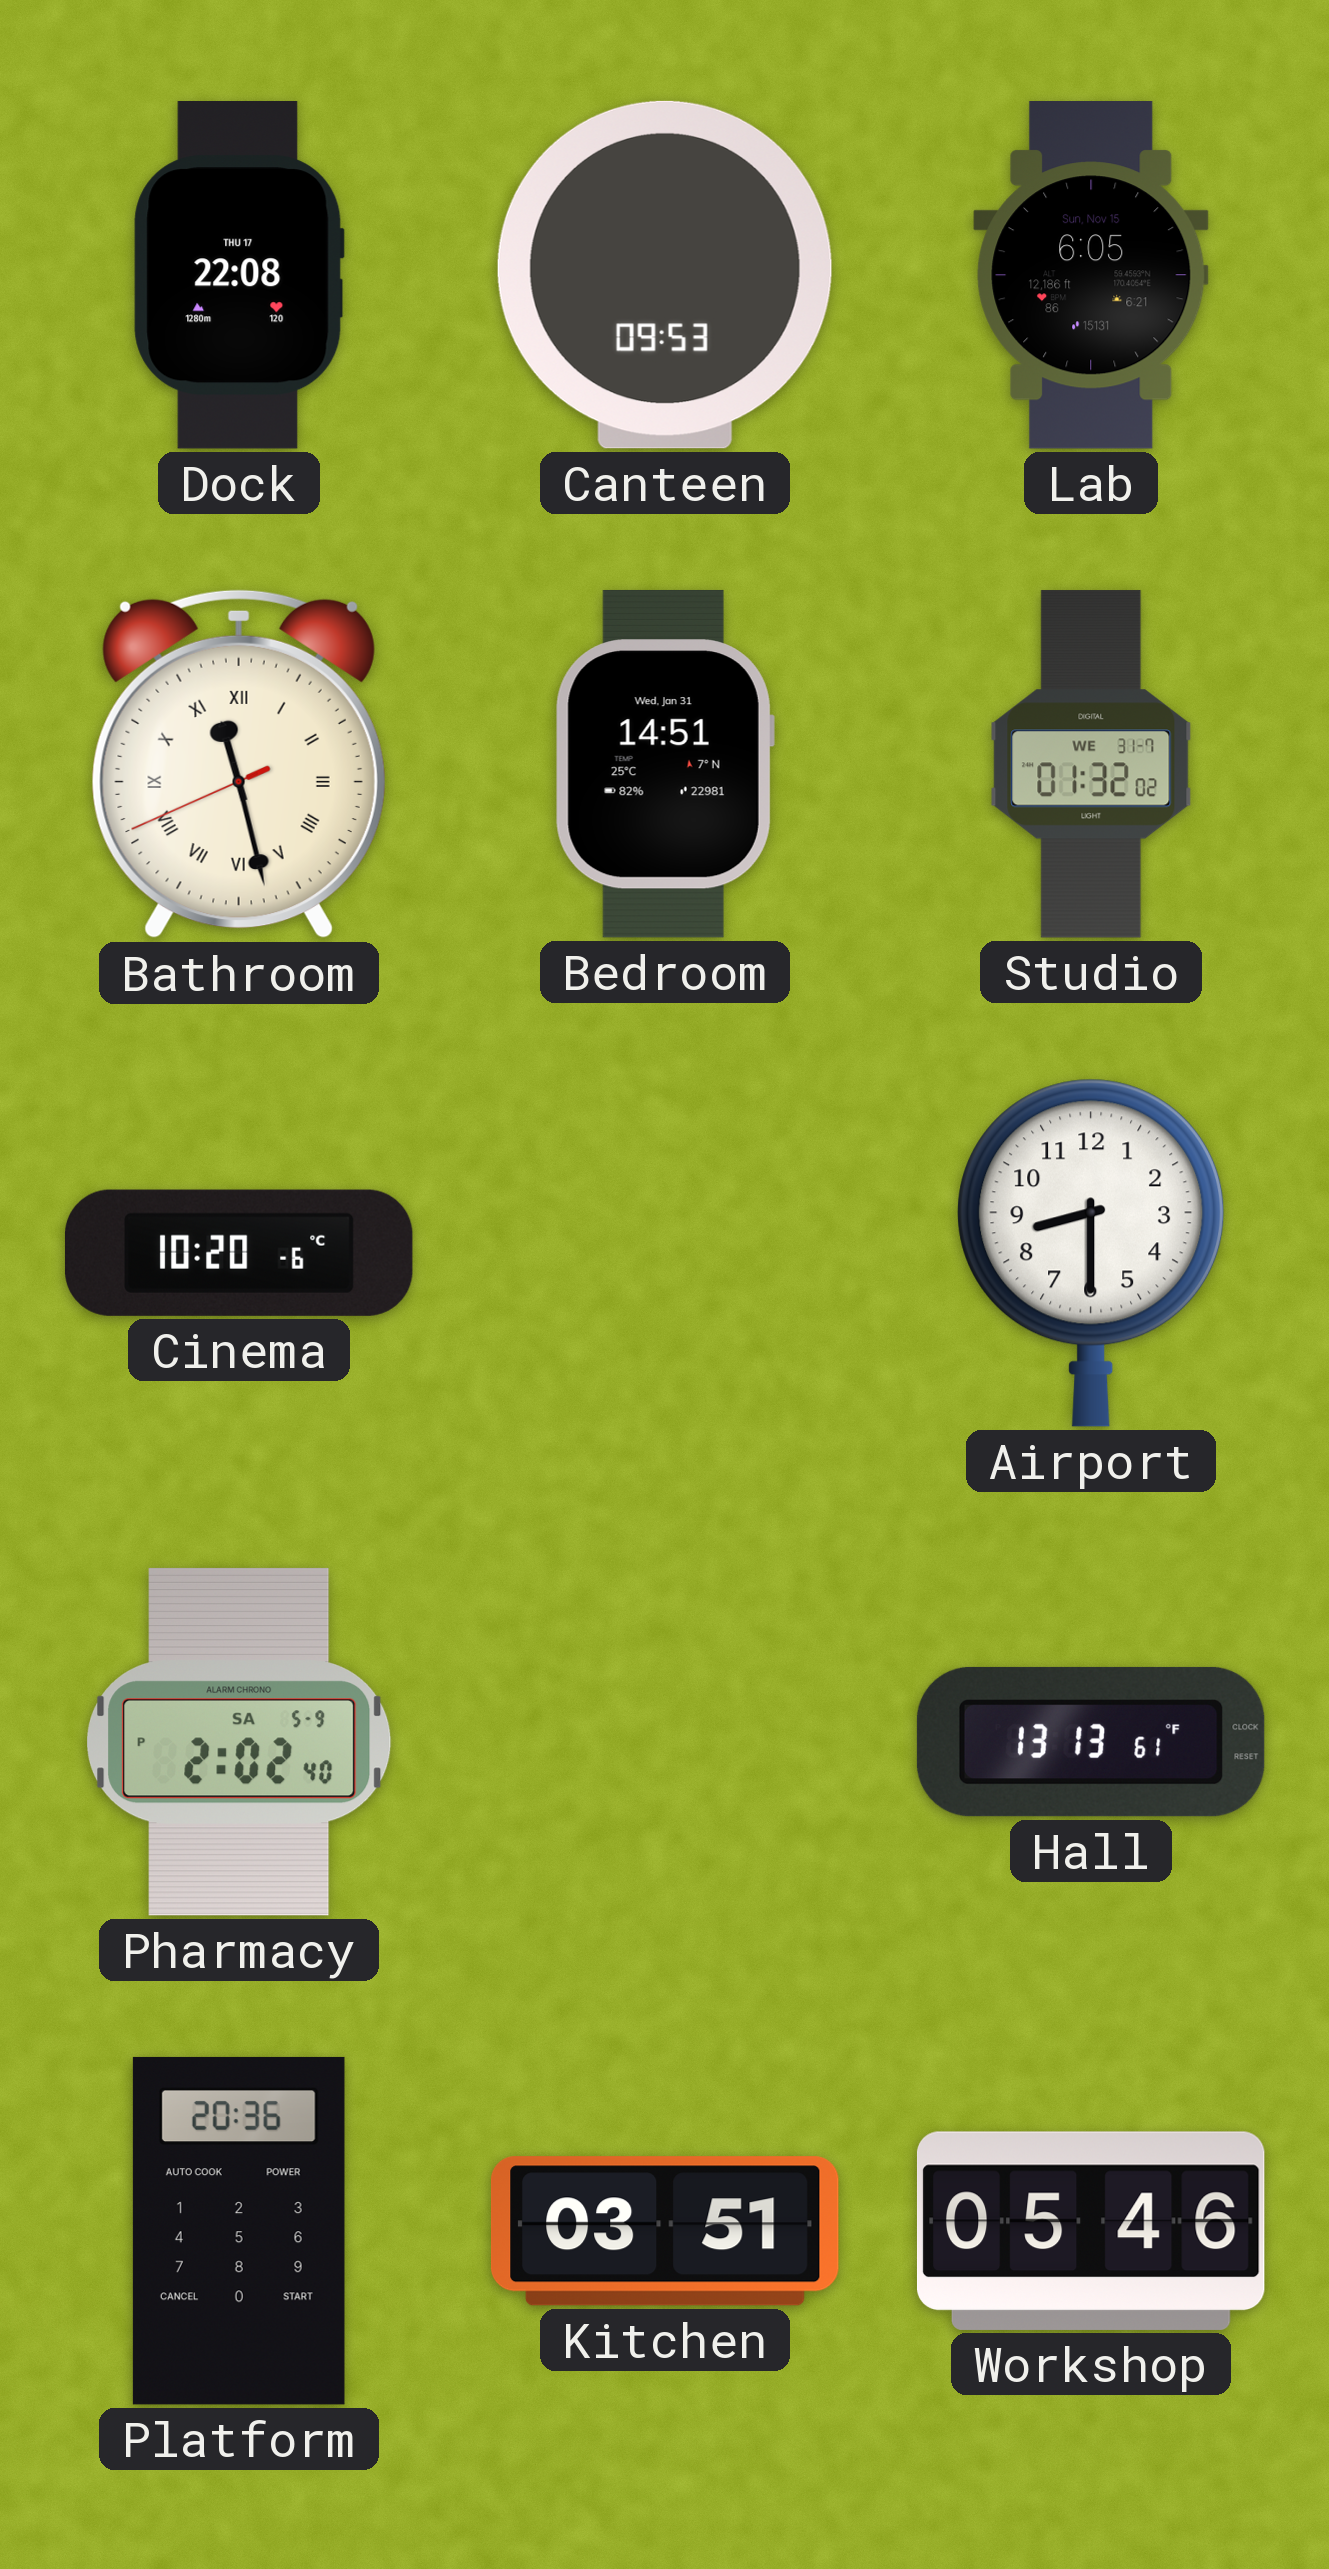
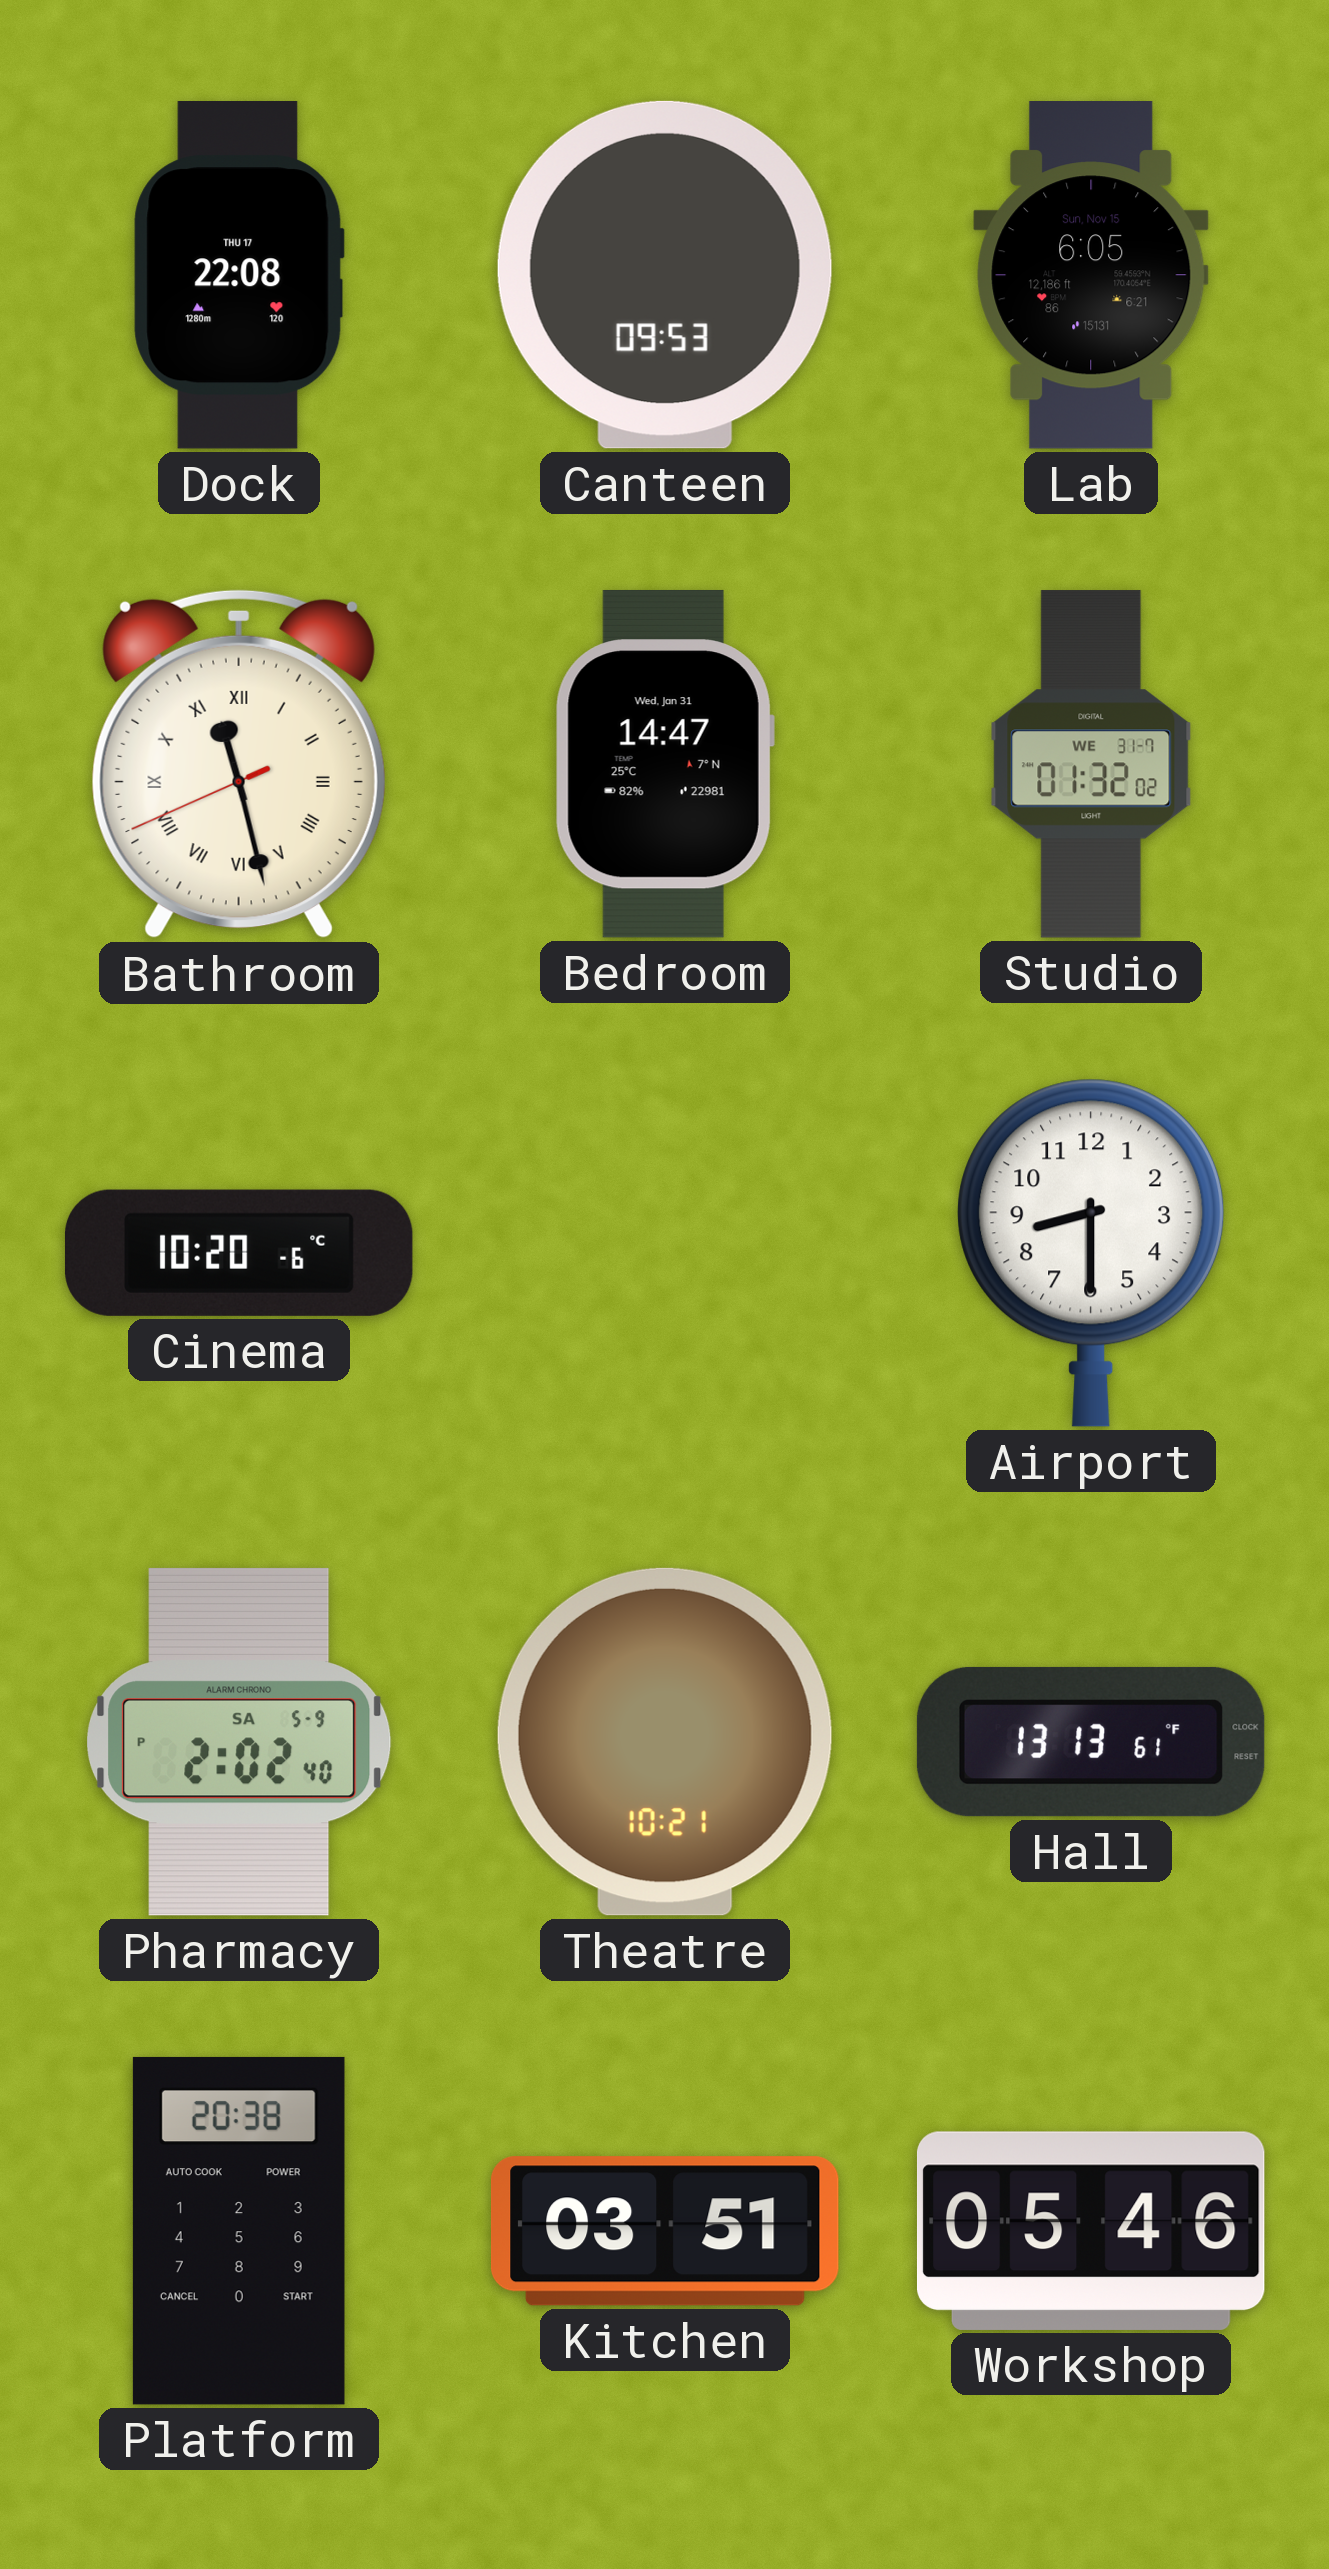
Bedroom: 14:51 -> 14:47 (665, 764)
Theatre: none -> 10:21 (665, 1742)
Platform: 20:36 -> 20:38 (239, 2231)
